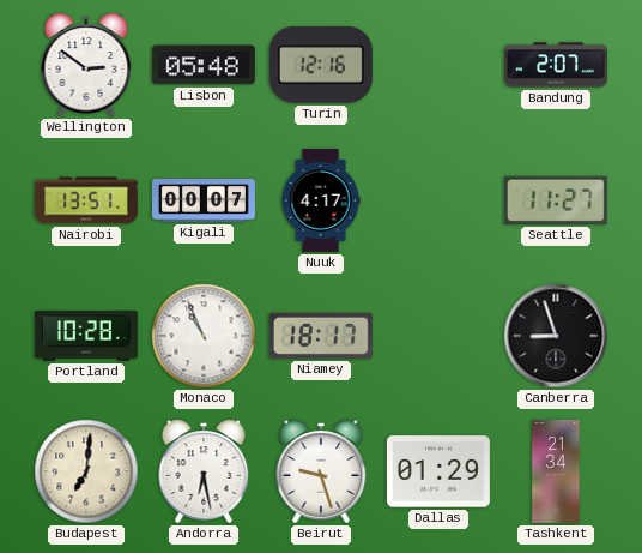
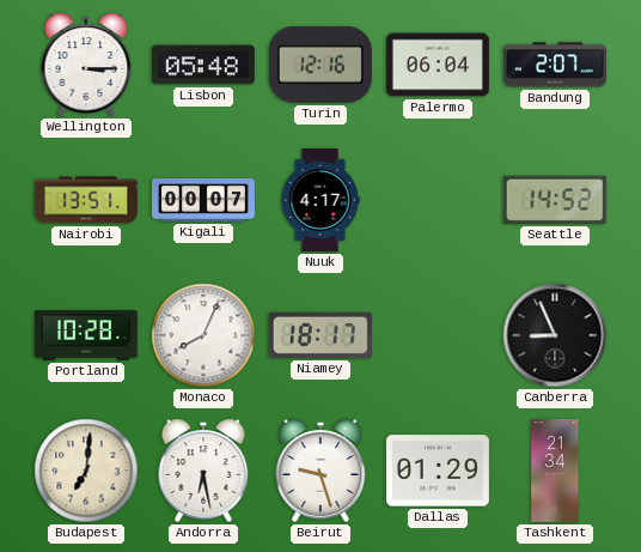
Wellington: 2:51 -> 3:15 (86, 65)
Palermo: none -> 06:04 (438, 65)
Seattle: 11:27 -> 14:52 (555, 200)
Monaco: 10:56 -> 8:04 (203, 335)
Canberra: 8:57 -> 8:56 (555, 335)
